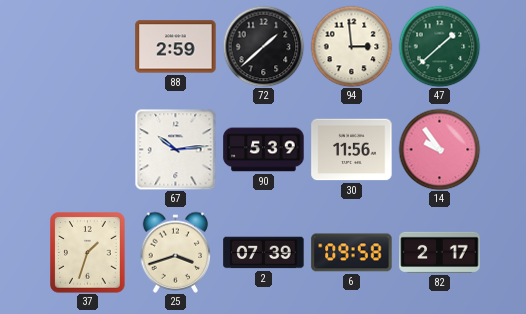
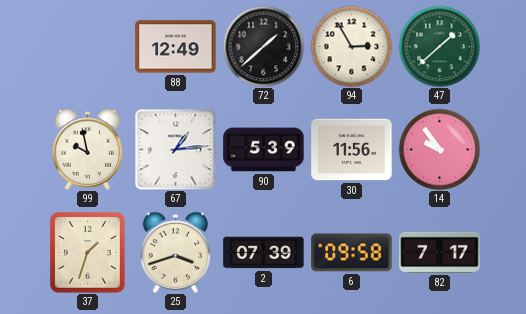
88: 2:59 -> 12:49 (176, 47)
94: 2:59 -> 2:55 (351, 46)
99: none -> 9:58 (88, 149)
67: 10:14 -> 1:14 (175, 149)
82: 2:17 -> 7:17 (440, 252)
